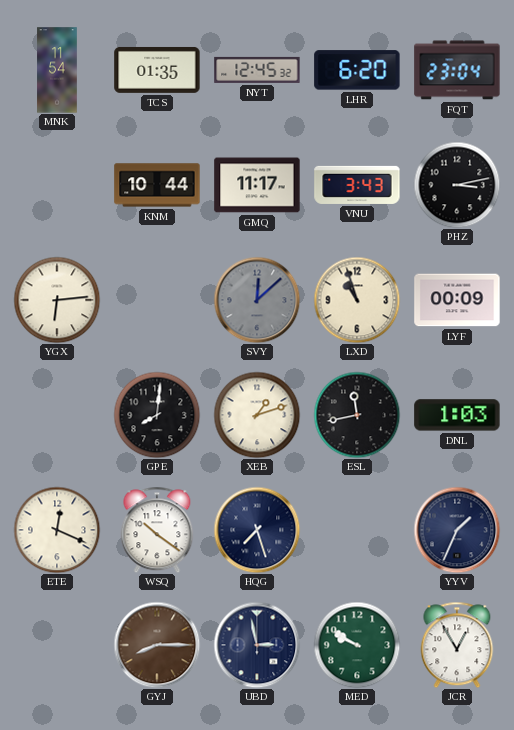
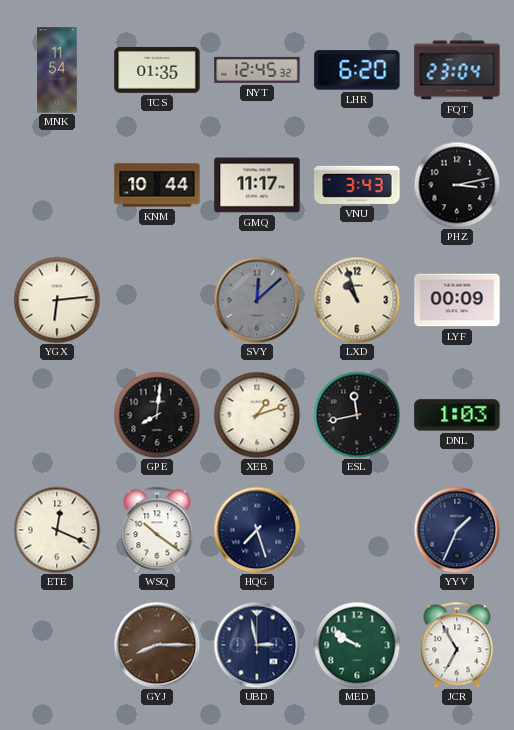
JCR: 12:55 -> 6:55 (457, 645)
